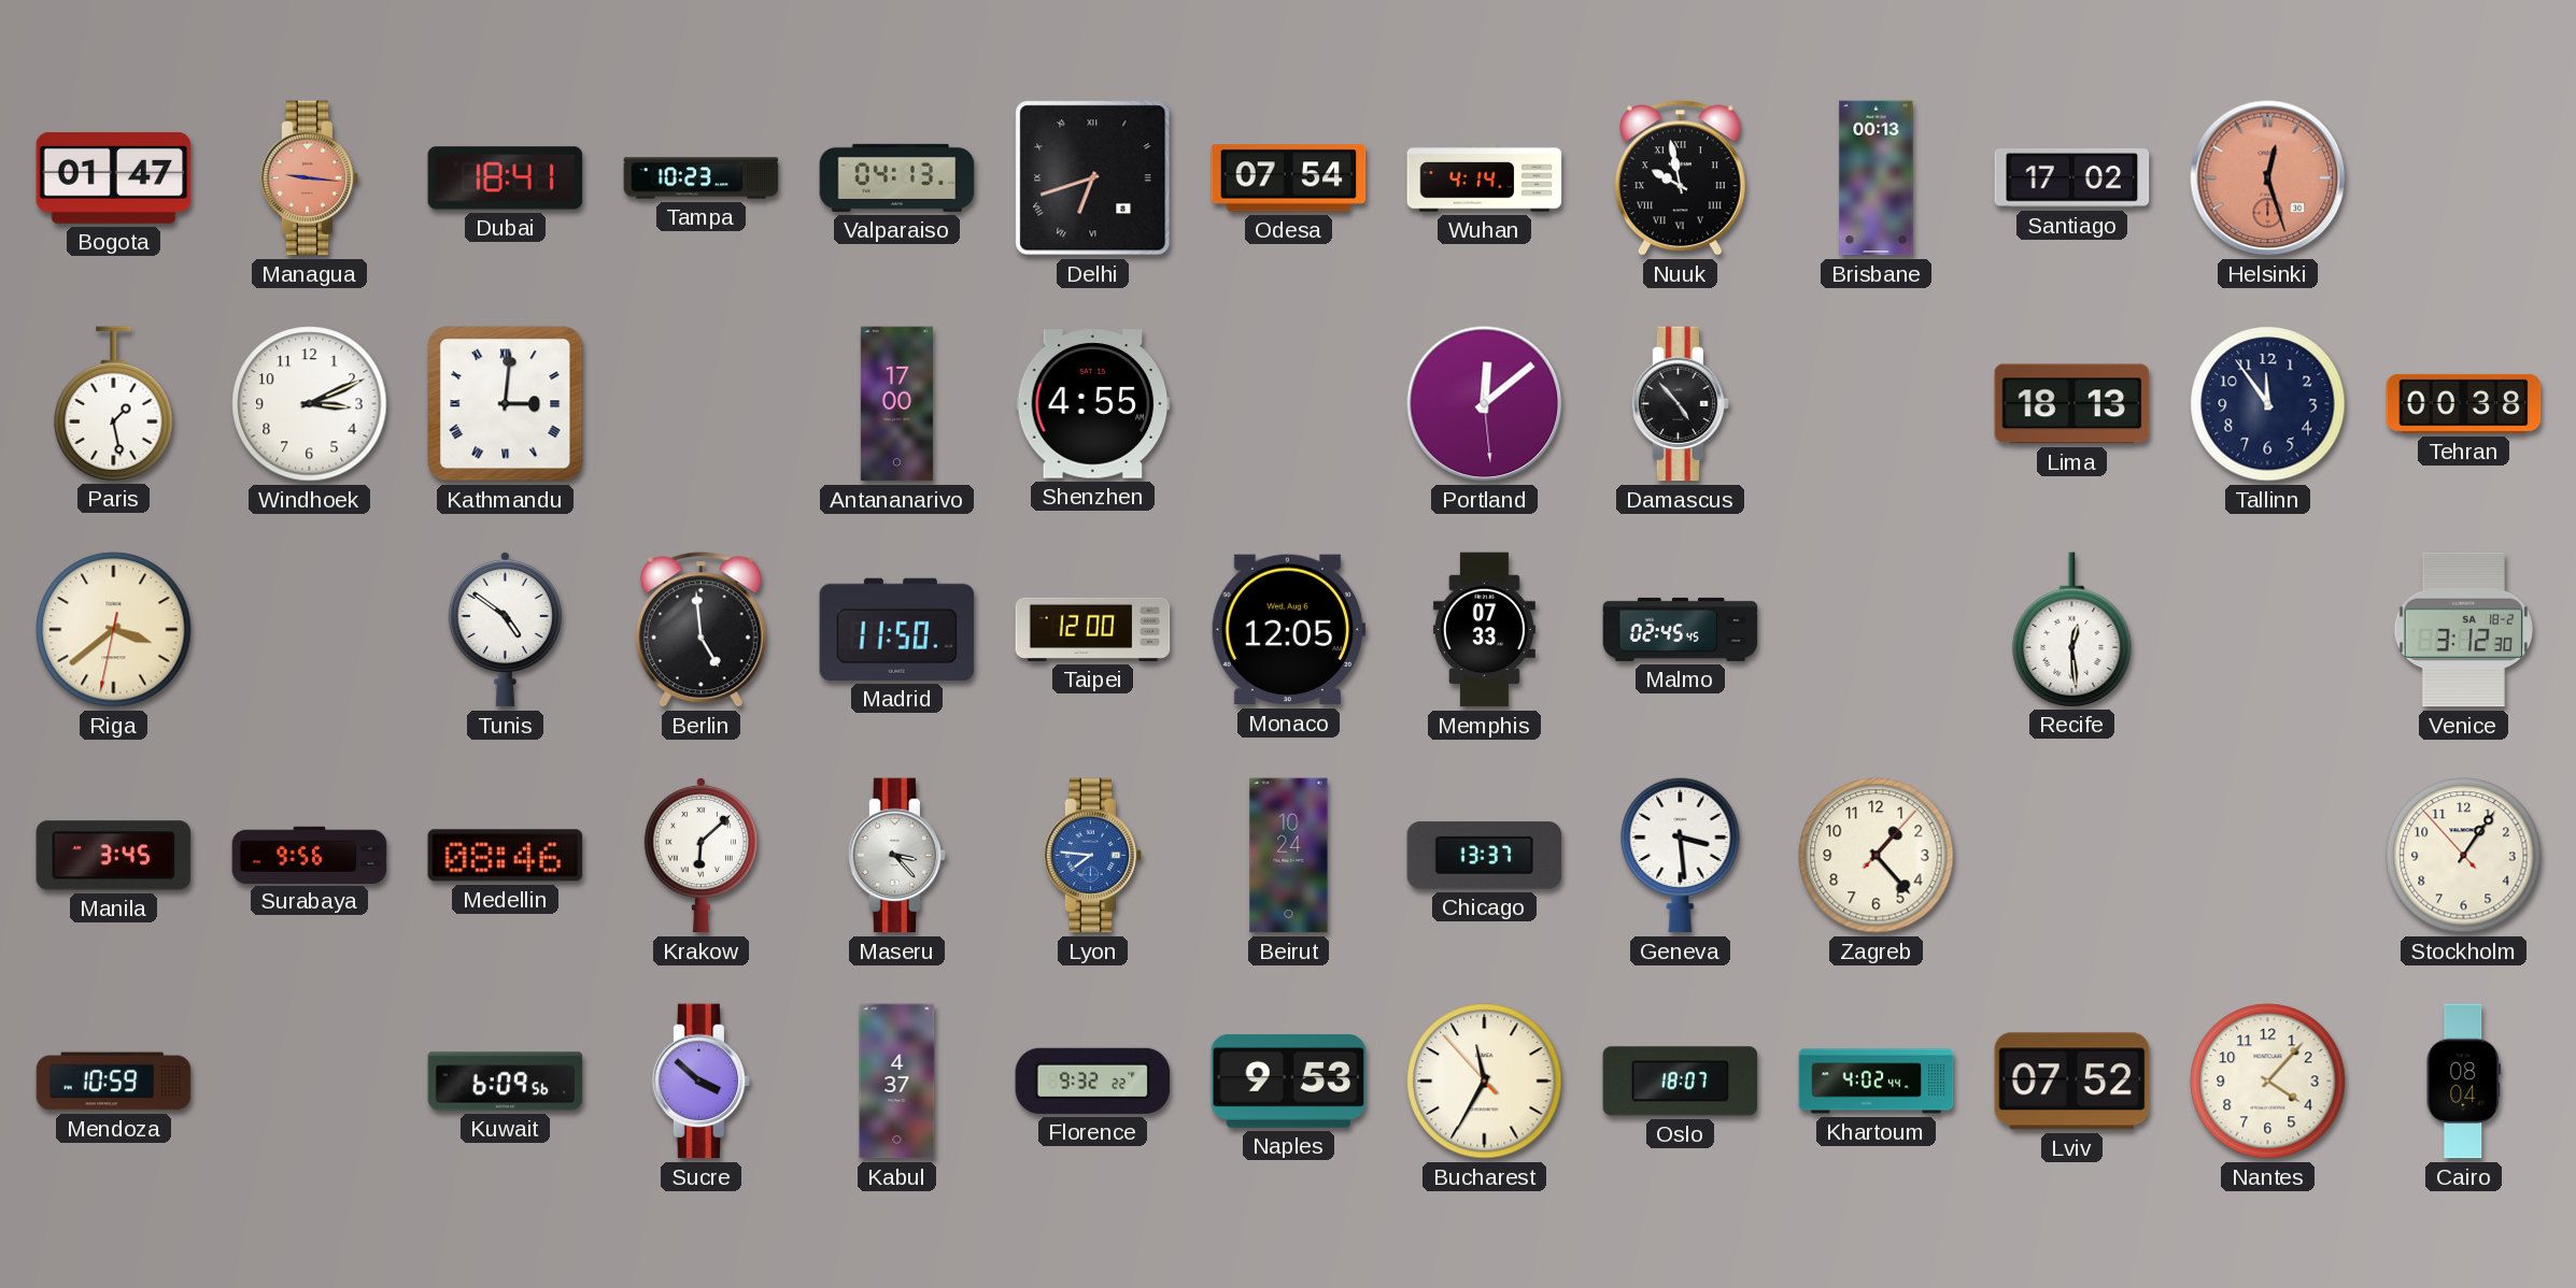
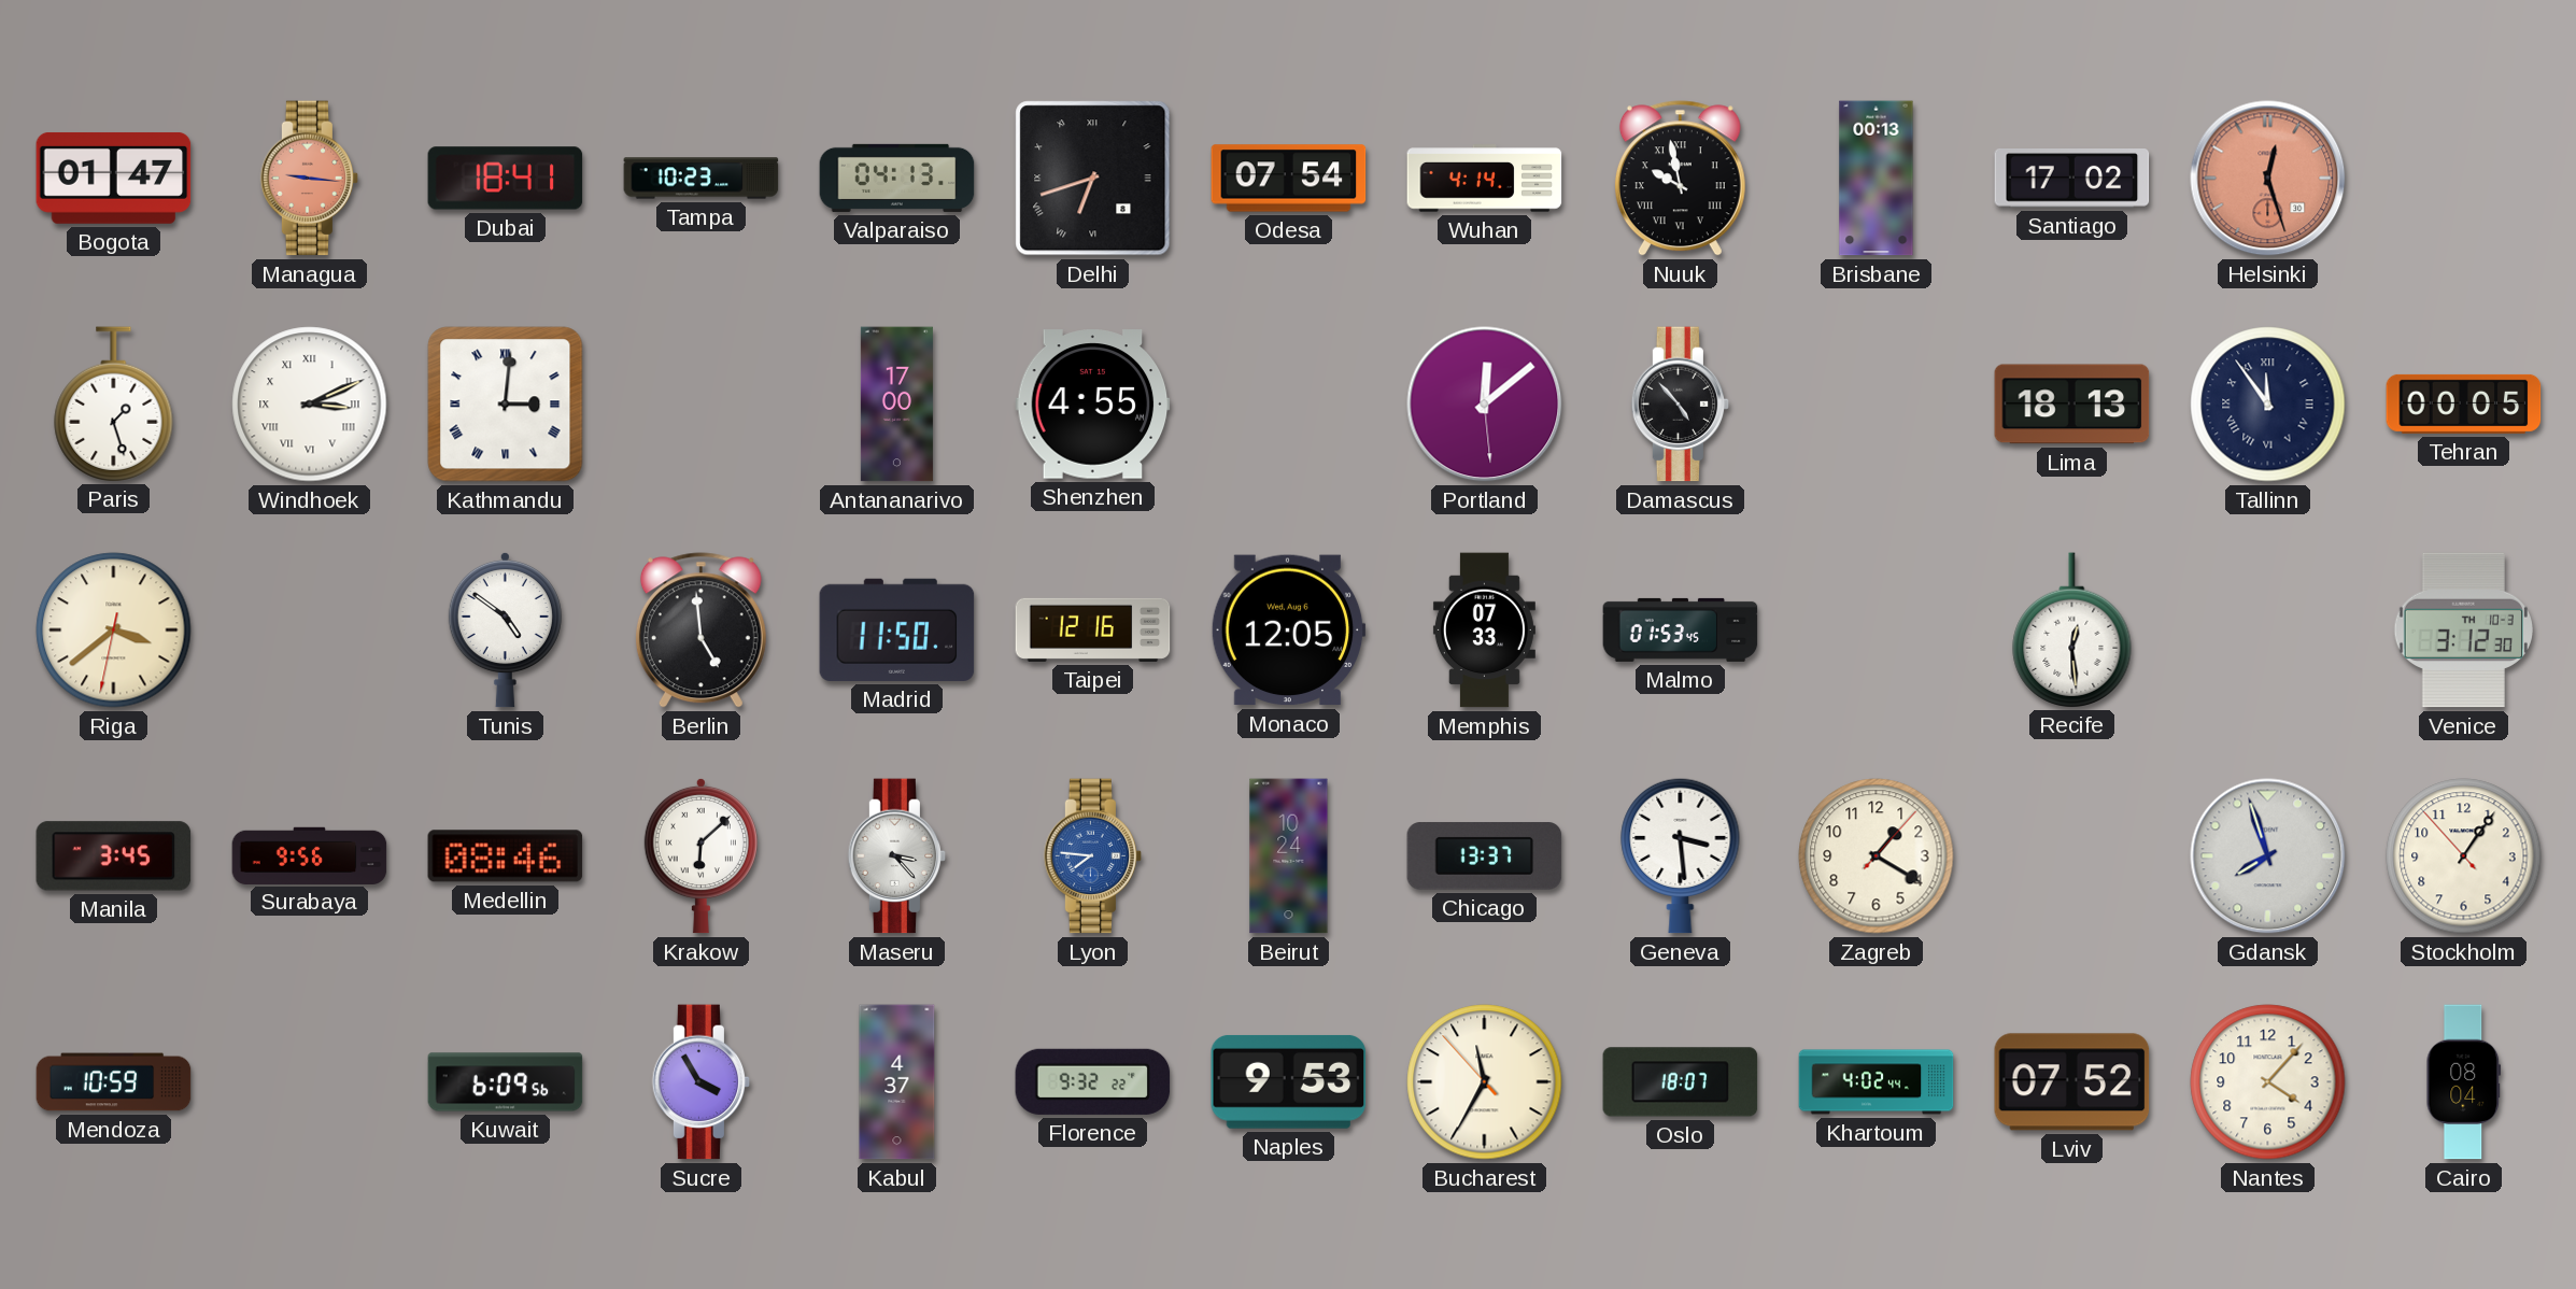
Paris: 1:28 -> 1:27 (114, 403)
Windhoek numerals: Arabic -> Roman (310, 405)
Tallinn numerals: Arabic -> Roman (2268, 405)
Tehran: 00:38 -> 00:05 (2464, 403)
Taipei: 12:00 -> 12:16 (1093, 629)
Malmo: 02:45 -> 01:53 (1681, 629)
Venice date: SA 18-2 -> TH 10-3 (2463, 631)
Zagreb: 1:23 -> 1:20 (1877, 856)
Gdansk: none -> 7:57 (2268, 856)
Sucre: 3:52 -> 3:55 (702, 1082)
